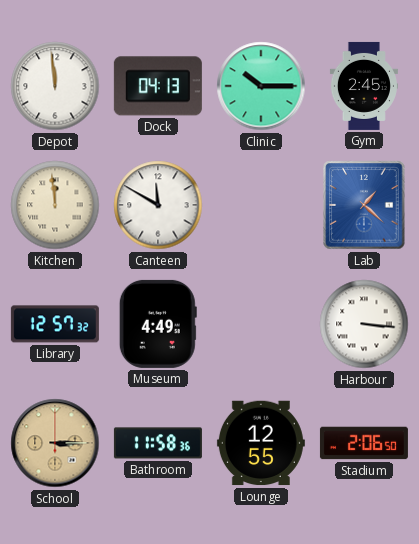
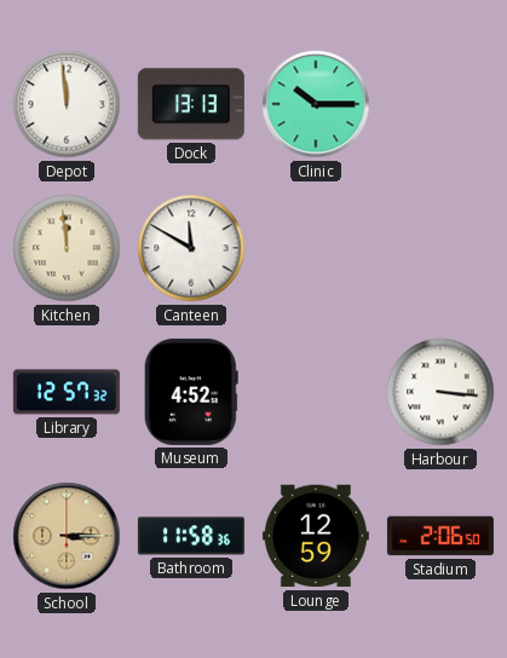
Dock: 04:13 -> 13:13 (191, 104)
Gym: 2:45 -> none (364, 86)
Lab: 1:22 -> none (364, 205)
Museum: 4:49 -> 4:52 (191, 392)
Lounge: 12:55 -> 12:59 (316, 536)
